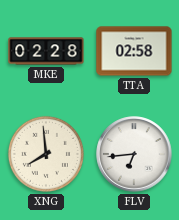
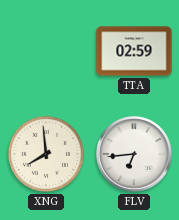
MKE: 02:28 -> none (46, 51)
TTA: 02:58 -> 02:59 (134, 51)
